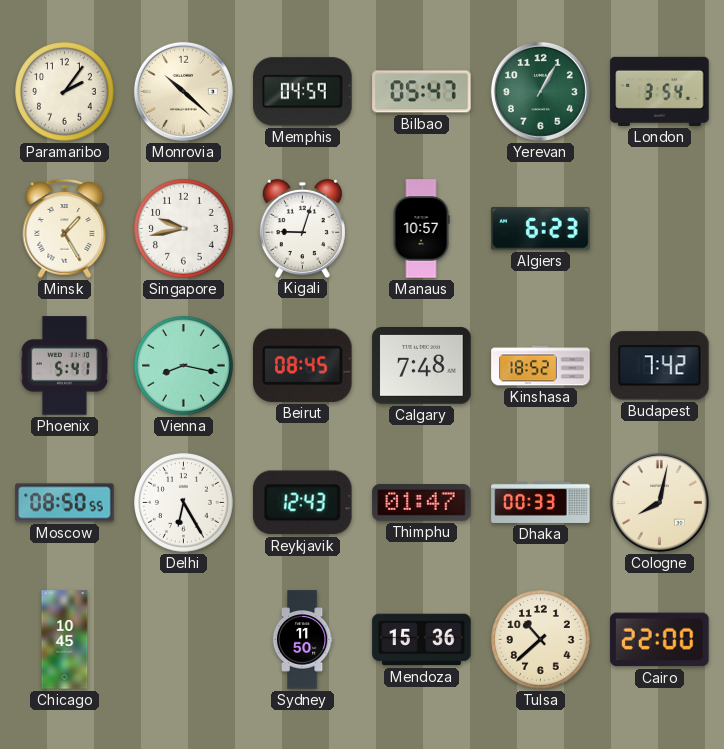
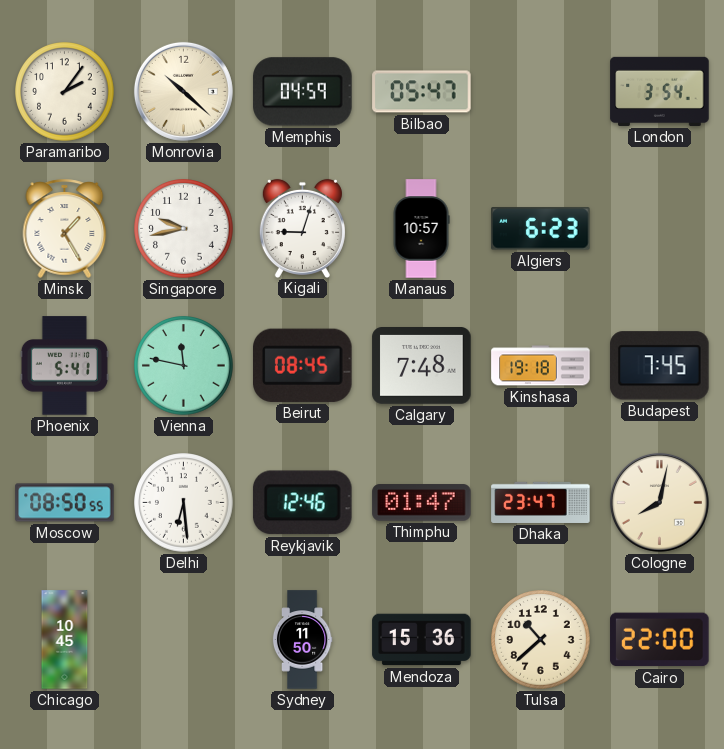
Yerevan: 1:05 -> none (540, 91)
Vienna: 8:17 -> 11:47 (184, 366)
Kinshasa: 18:52 -> 19:18 (541, 366)
Budapest: 7:42 -> 7:45 (660, 366)
Delhi: 6:25 -> 6:29 (184, 503)
Reykjavik: 12:43 -> 12:46 (302, 503)
Dhaka: 00:33 -> 23:47 (541, 502)
